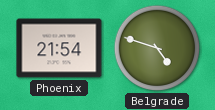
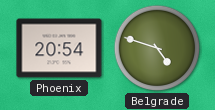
Phoenix: 21:54 -> 20:54 (59, 48)
